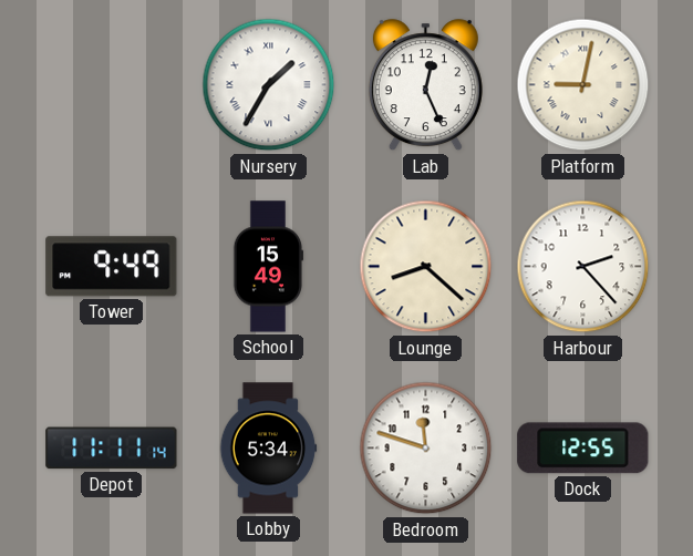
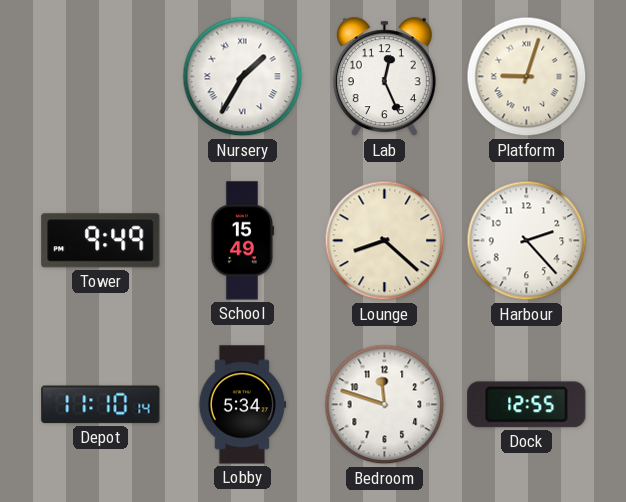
Platform: 9:02 -> 9:03 (527, 77)
Depot: 11:11 -> 11:10 (101, 405)
